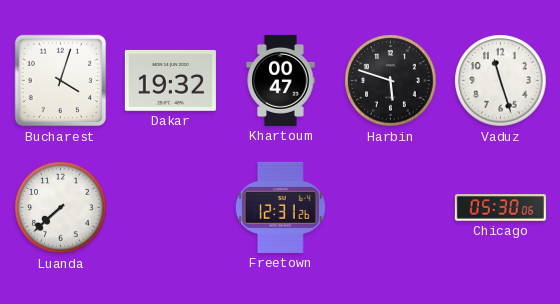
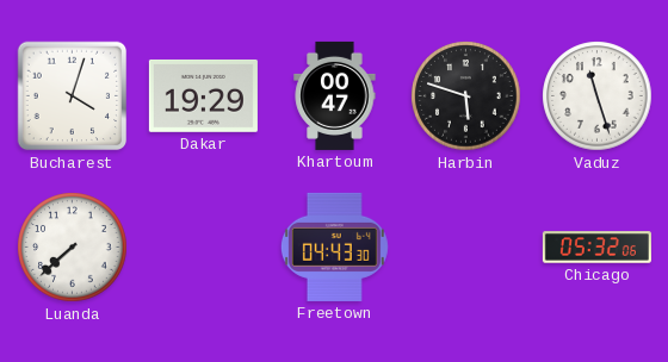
Dakar: 19:32 -> 19:29 (203, 95)
Freetown: 12:31 -> 04:43 (334, 246)
Chicago: 05:30 -> 05:32 (596, 248)
